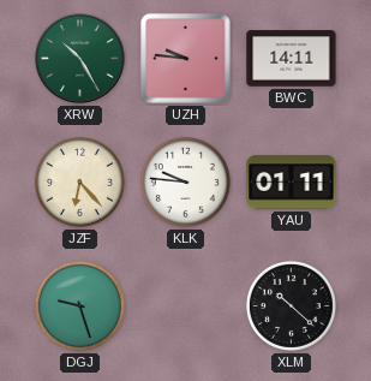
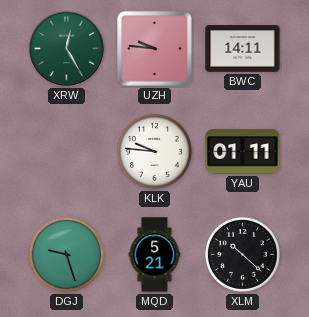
XRW: 10:25 -> 12:25 (67, 49)
JZF: 6:23 -> none (79, 181)
MQD: none -> 5:21 (155, 255)
